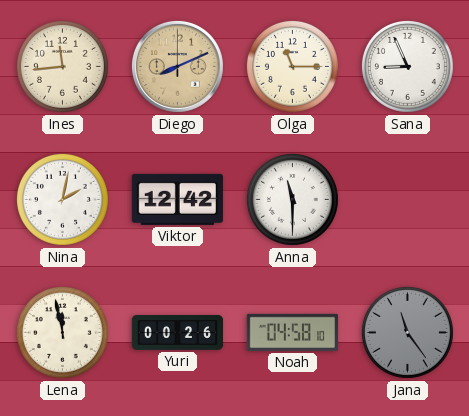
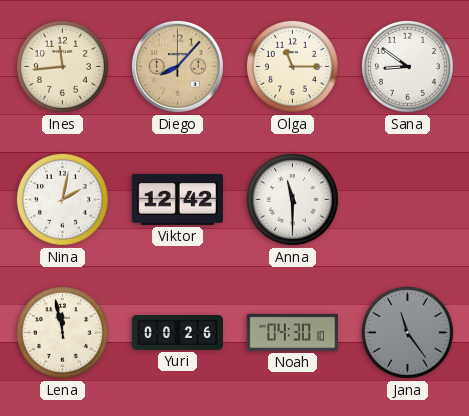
Diego: 8:11 -> 8:07 (177, 66)
Sana: 8:56 -> 8:51 (407, 66)
Noah: 04:58 -> 04:30 (293, 332)
